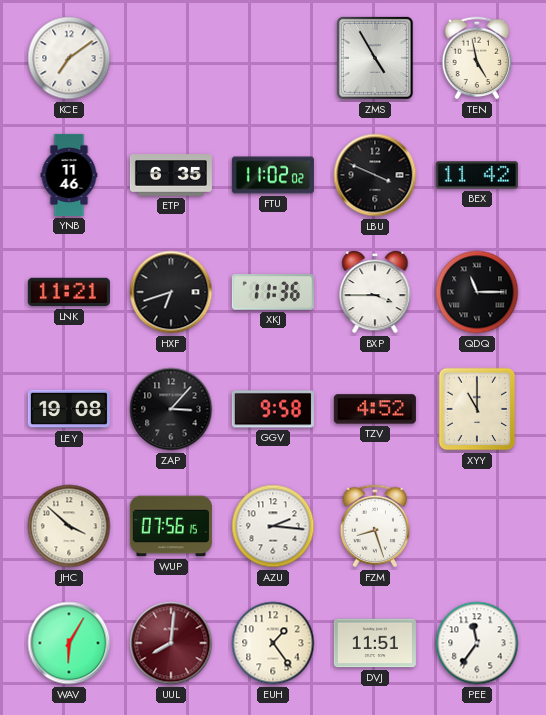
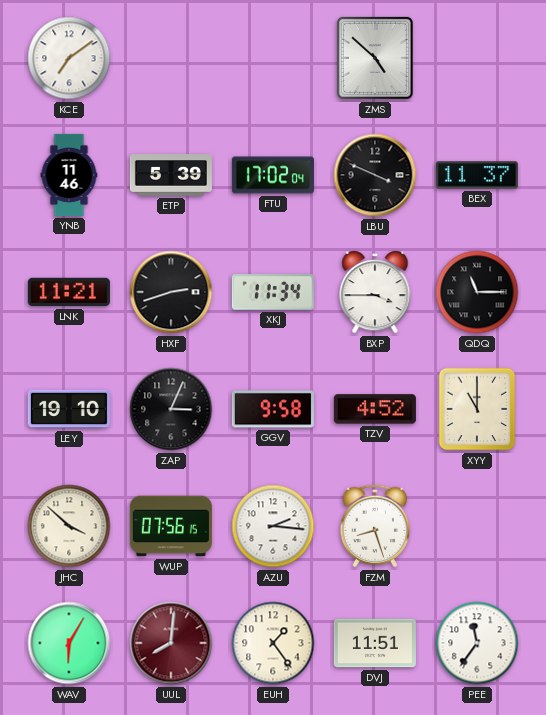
ZMS: 4:55 -> 4:52 (375, 58)
TEN: 4:58 -> none (477, 58)
ETP: 6:35 -> 5:39 (171, 175)
FTU: 11:02 -> 17:02 (273, 175)
BEX: 11:42 -> 11:37 (477, 175)
HXF: 6:42 -> 2:42 (171, 292)
XKJ: 11:36 -> 11:34 (273, 292)
LEY: 19:08 -> 19:10 (69, 409)
ZAP: 3:07 -> 3:04 (171, 409)
